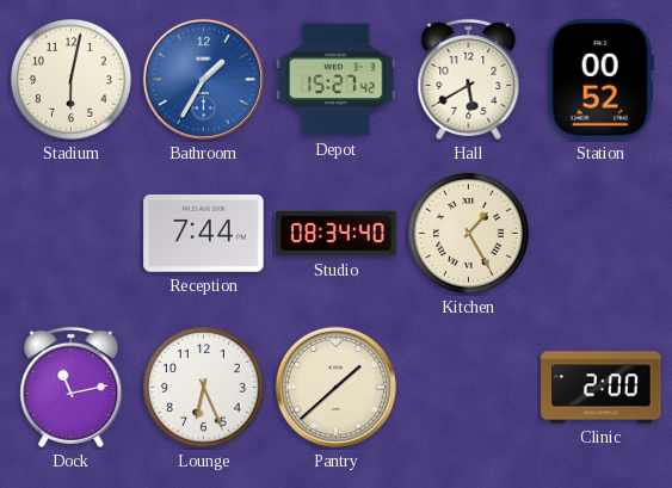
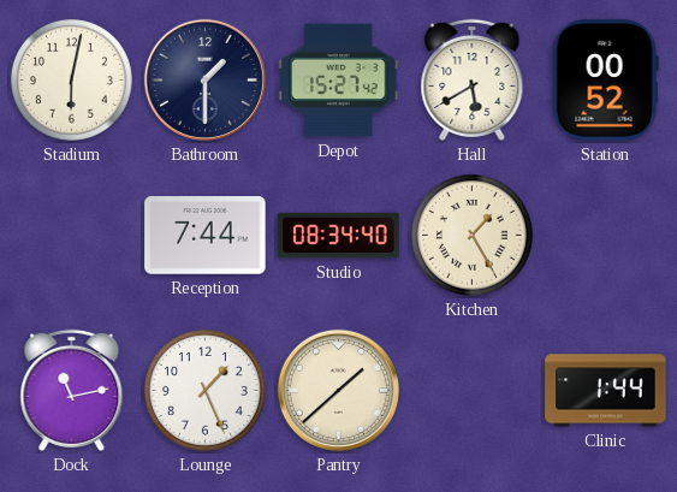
Bathroom: 1:35 -> 1:30 (204, 79)
Bathroom dial: blue -> navy (204, 79)
Lounge: 6:26 -> 1:26 (204, 390)
Clinic: 2:00 -> 1:44 (606, 391)
